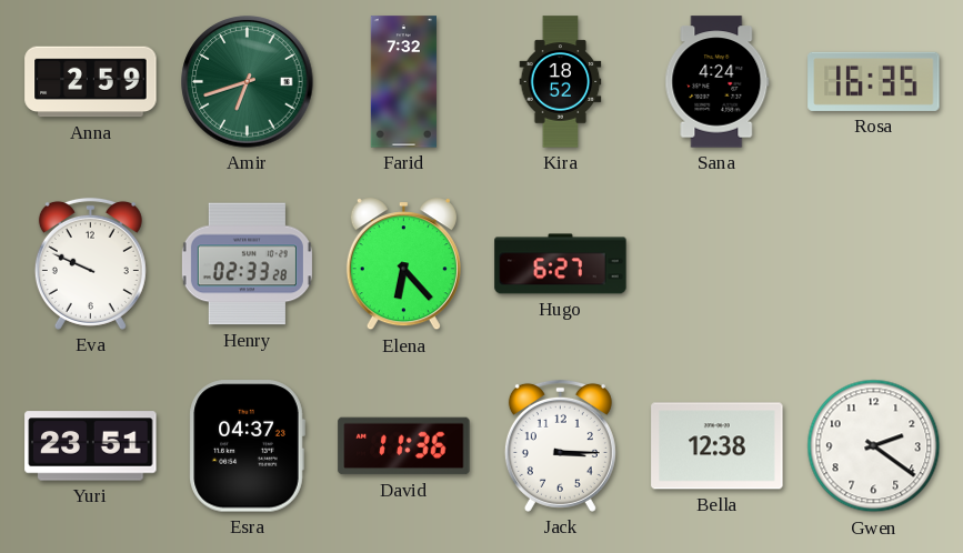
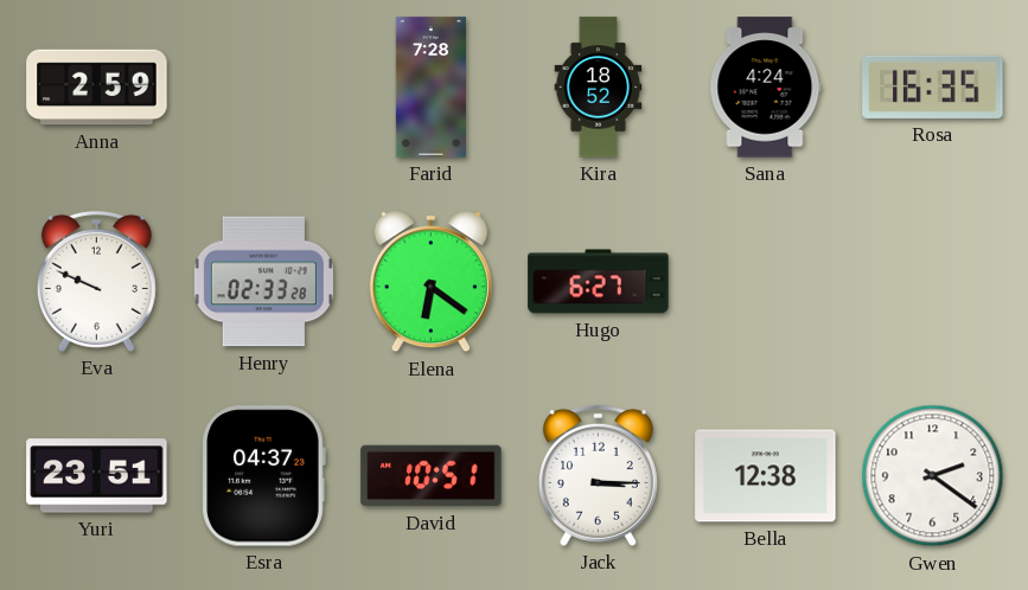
Amir: 6:42 -> none (248, 82)
Farid: 7:32 -> 7:28 (430, 88)
Elena: 6:23 -> 6:21 (430, 282)
David: 11:36 -> 10:51 (432, 476)
